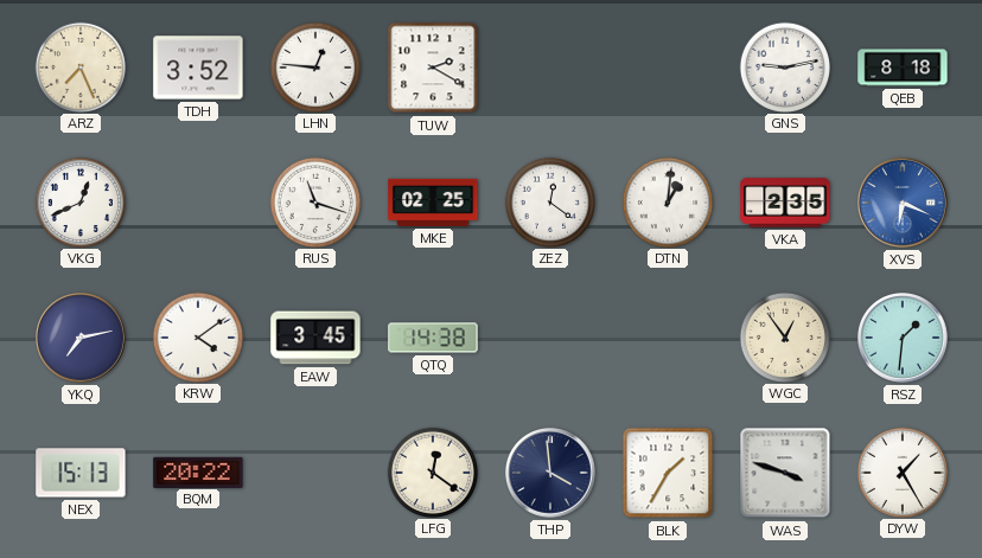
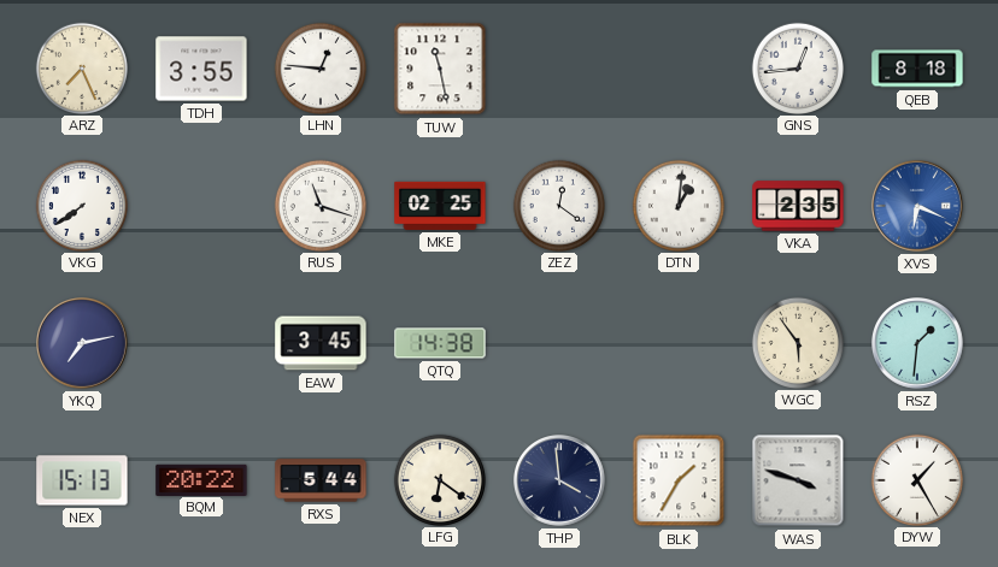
TDH: 3:52 -> 3:55 (201, 69)
TUW: 2:20 -> 11:28 (440, 69)
GNS: 9:13 -> 12:44 (797, 67)
VKG: 12:41 -> 7:39 (81, 205)
KRW: 4:09 -> none (197, 336)
WGC: 12:54 -> 5:54 (797, 342)
RXS: none -> 5:44 (321, 480)
LFG: 12:21 -> 6:21 (439, 479)
